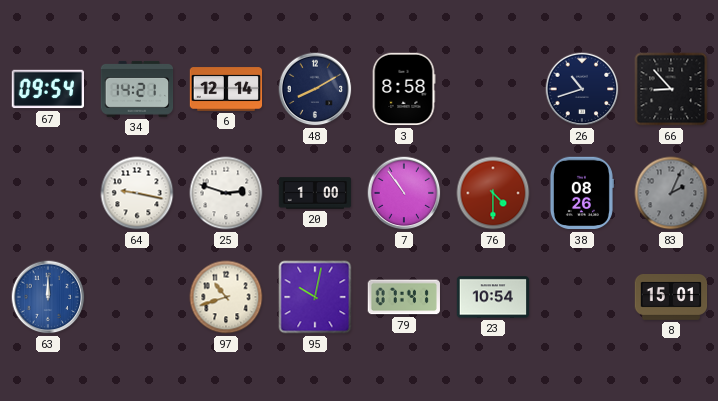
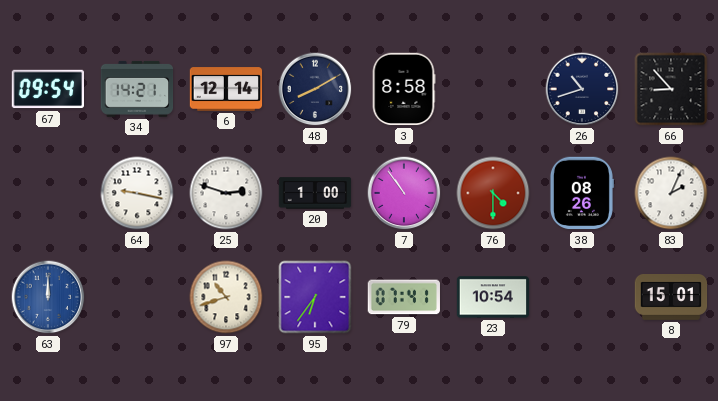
83 dial: grey -> white (671, 193)
95: 10:02 -> 6:36 (315, 297)
